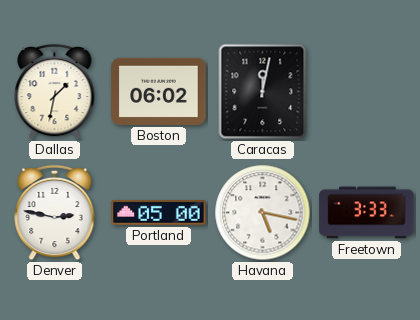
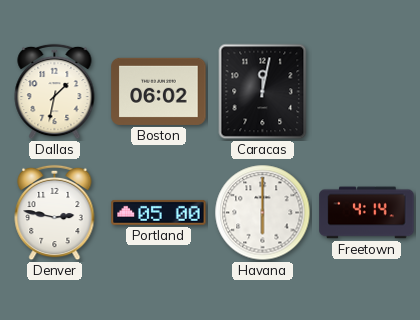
Havana: 5:17 -> 6:00 (263, 213)
Freetown: 3:33 -> 4:14 (367, 213)
